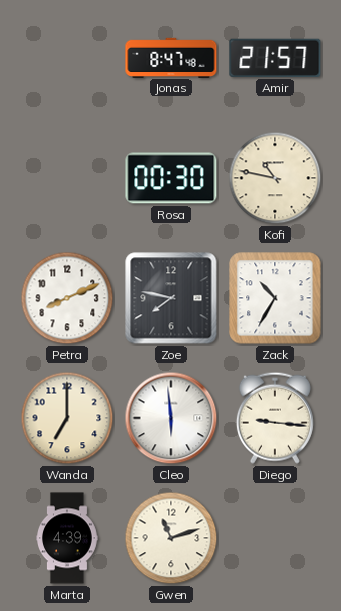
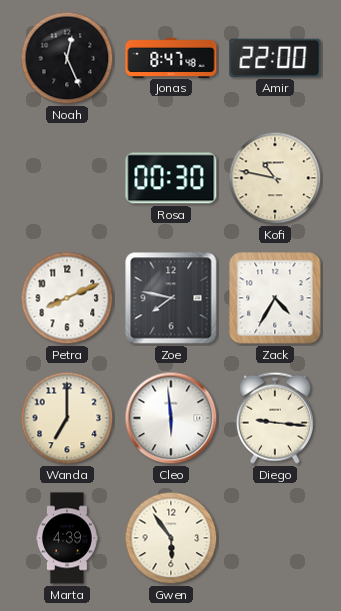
Noah: none -> 12:26 (67, 58)
Amir: 21:57 -> 22:00 (275, 58)
Zack: 10:35 -> 4:35 (275, 298)
Gwen: 11:12 -> 5:54 (171, 538)
